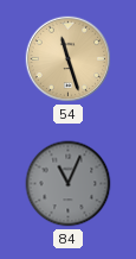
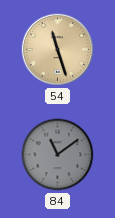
84: 11:04 -> 11:09 (58, 155)
